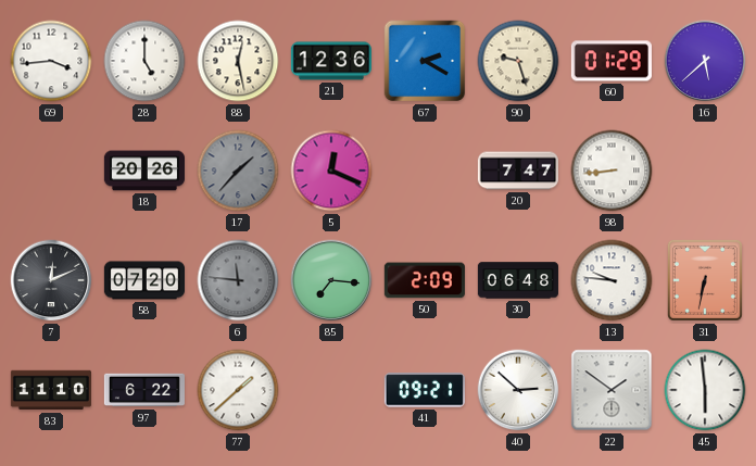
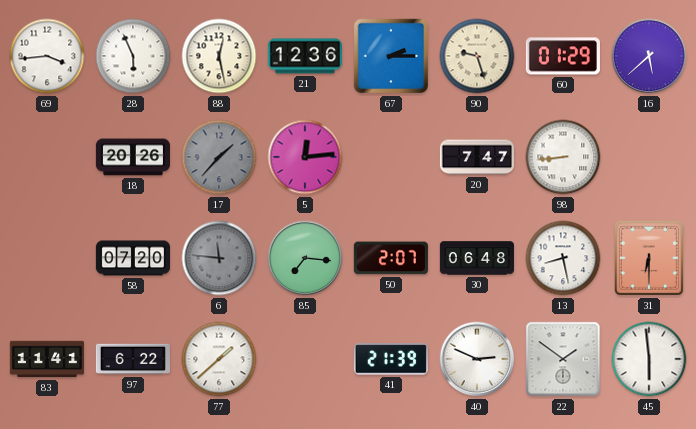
28: 5:00 -> 5:56 (133, 56)
67: 2:20 -> 2:15 (391, 56)
5: 12:19 -> 12:14 (305, 157)
7: 12:11 -> none (51, 280)
50: 2:09 -> 2:07 (391, 258)
13: 9:46 -> 8:28 (563, 258)
31: 6:32 -> 6:30 (649, 258)
83: 11:10 -> 11:41 (47, 359)
41: 09:21 -> 21:39 (391, 359)
40: 2:52 -> 2:49 (477, 359)
